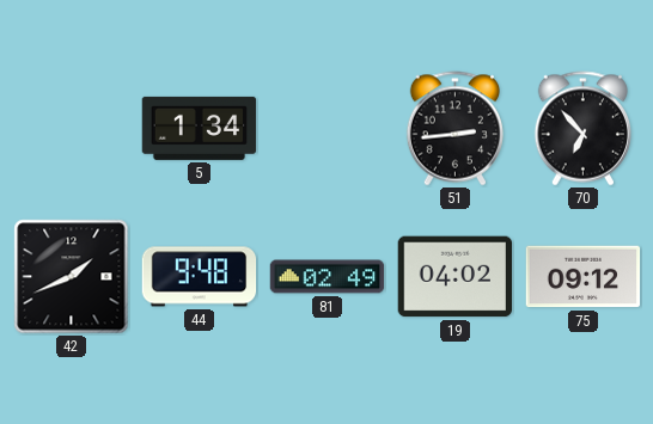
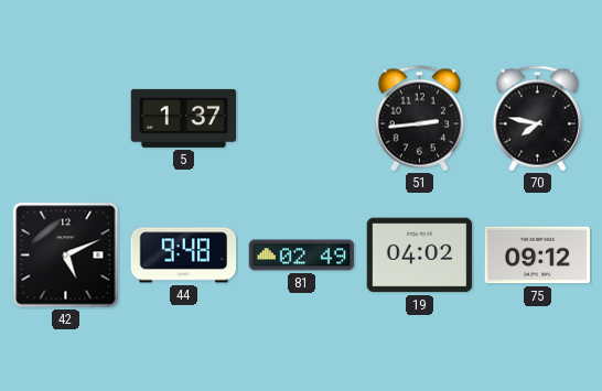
5: 1:34 -> 1:37 (184, 118)
70: 6:53 -> 7:47 (537, 119)
42: 1:41 -> 5:11 (66, 256)
